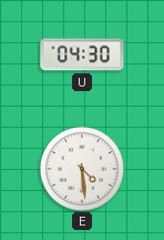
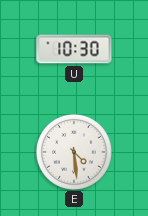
U: 04:30 -> 10:30 (74, 49)
